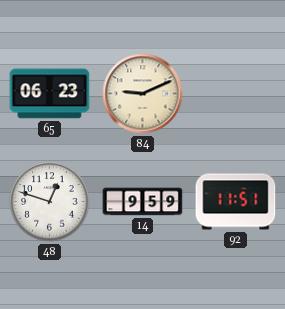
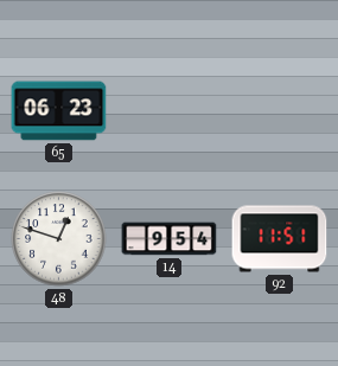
84: 9:11 -> none (143, 94)
14: 9:59 -> 9:54 (170, 239)
